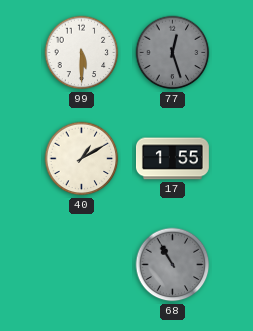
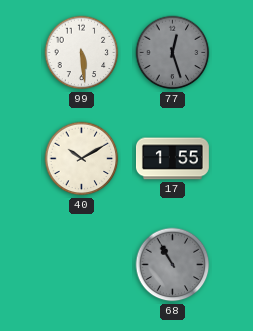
99: 5:30 -> 5:29 (82, 53)
40: 1:10 -> 10:10 (82, 159)
